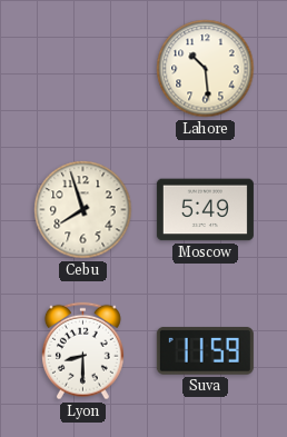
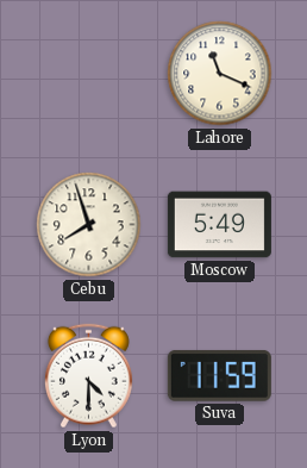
Lahore: 10:29 -> 11:19 (220, 74)
Lyon: 8:30 -> 4:30 (88, 376)
